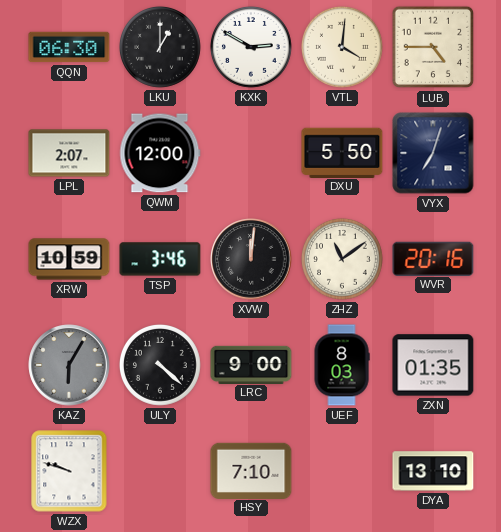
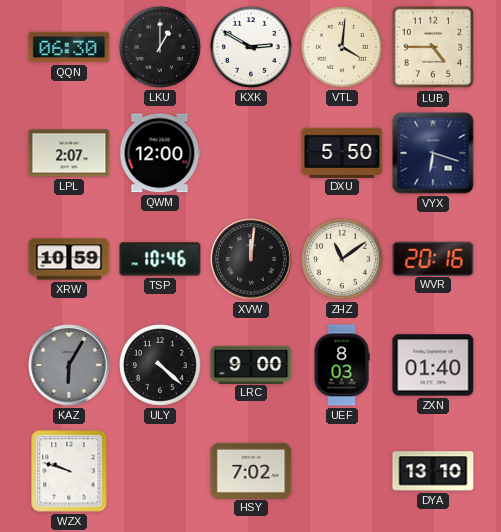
VYX: 7:03 -> 6:18 (433, 153)
TSP: 3:46 -> 10:46 (160, 259)
ZXN: 01:35 -> 01:40 (433, 365)
HSY: 7:10 -> 7:02 (251, 470)
